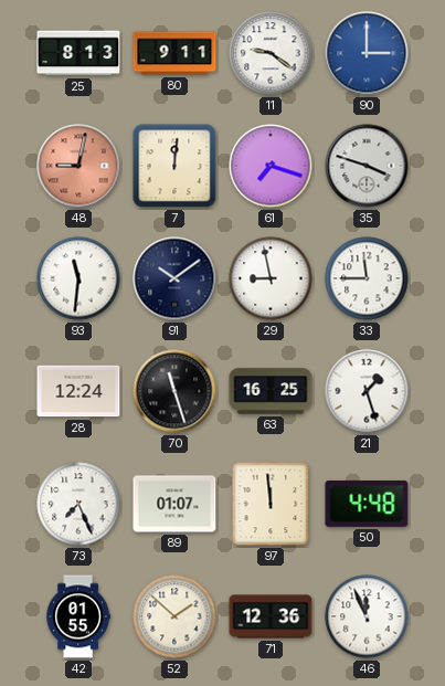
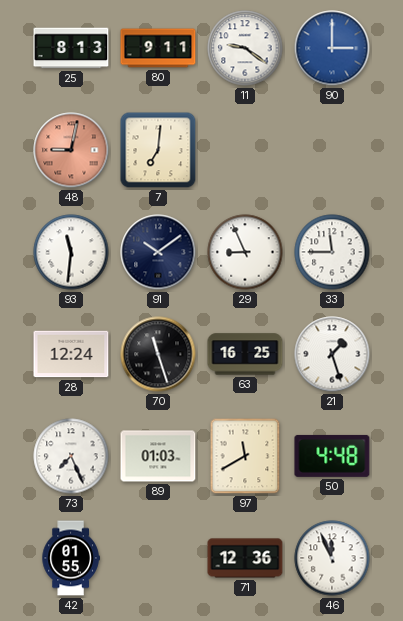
7: 12:01 -> 7:01 (158, 150)
61: 7:18 -> none (271, 166)
35: 3:48 -> none (367, 166)
29: 8:58 -> 8:56 (245, 252)
89: 01:07 -> 01:03 (158, 456)
97: 11:59 -> 11:40 (245, 456)
52: 1:52 -> none (174, 616)
